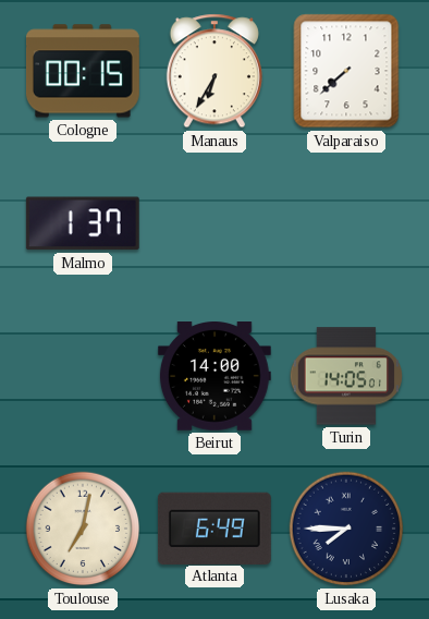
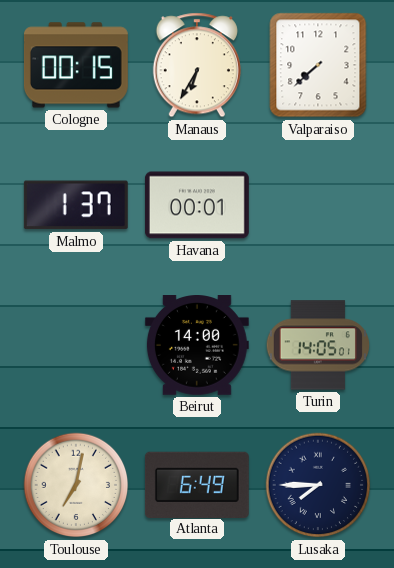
Havana: none -> 00:01 (197, 205)
